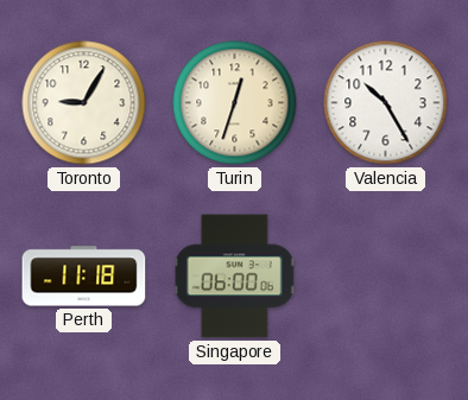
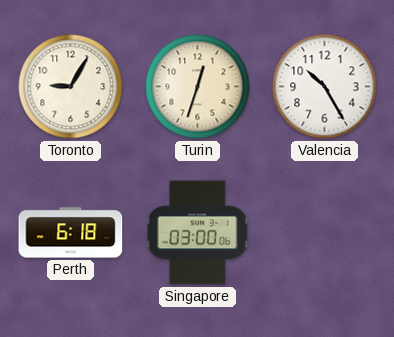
Perth: 11:18 -> 6:18 (71, 233)
Singapore: 06:00 -> 03:00 (198, 233)
